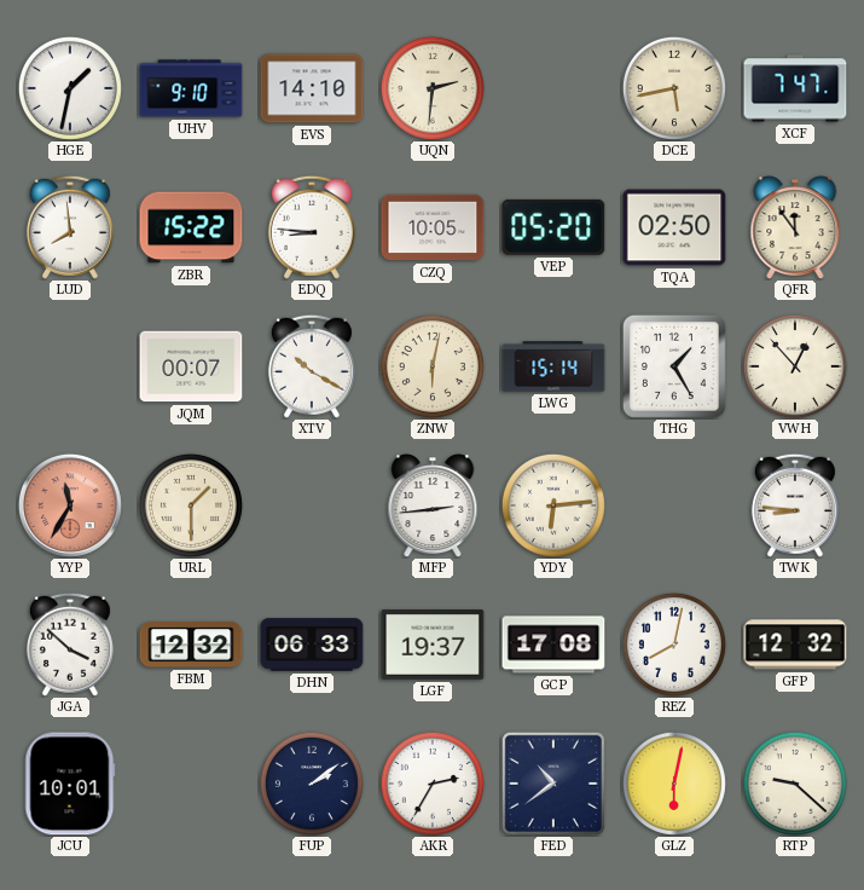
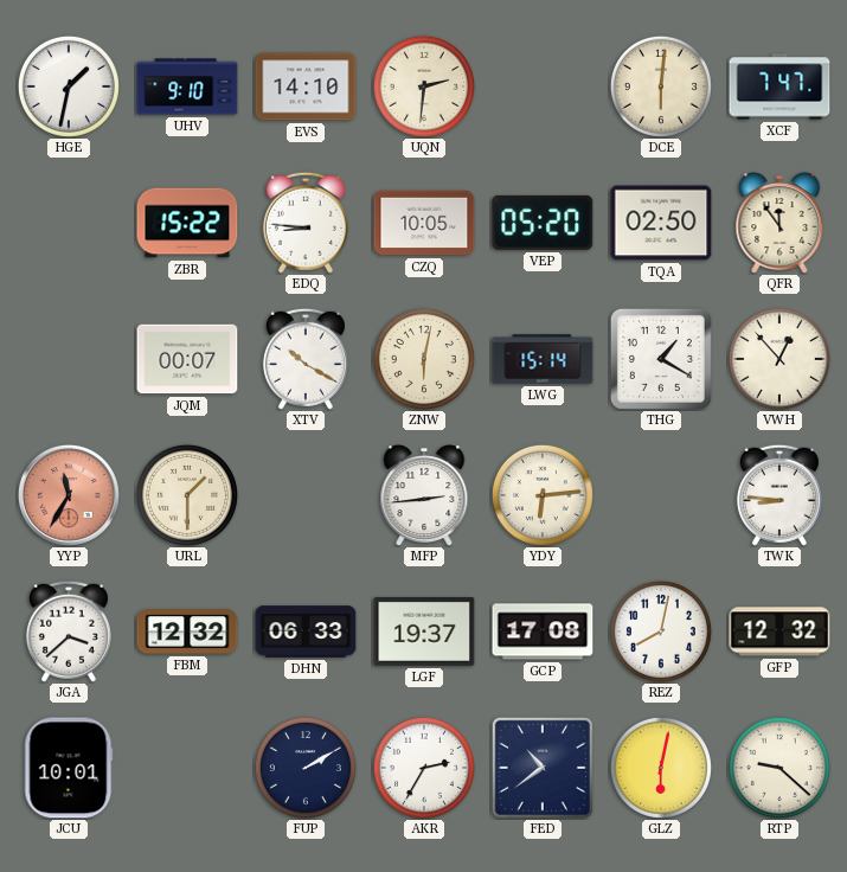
DCE: 5:43 -> 6:01 (661, 86)
LUD: 7:59 -> none (70, 227)
THG: 1:25 -> 1:20 (661, 359)
JGA: 3:52 -> 3:38 (69, 631)
FUP: 2:09 -> 2:10 (306, 768)
